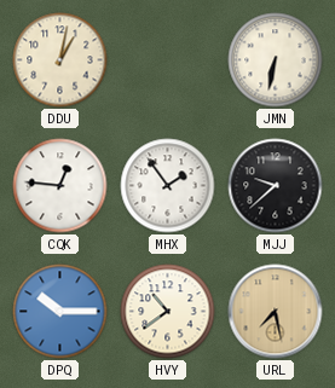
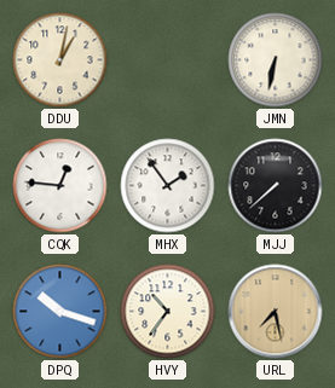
MJJ: 9:38 -> 7:38 (276, 186)
DPQ: 10:15 -> 10:18 (60, 312)
HVY: 10:39 -> 10:36 (168, 312)
